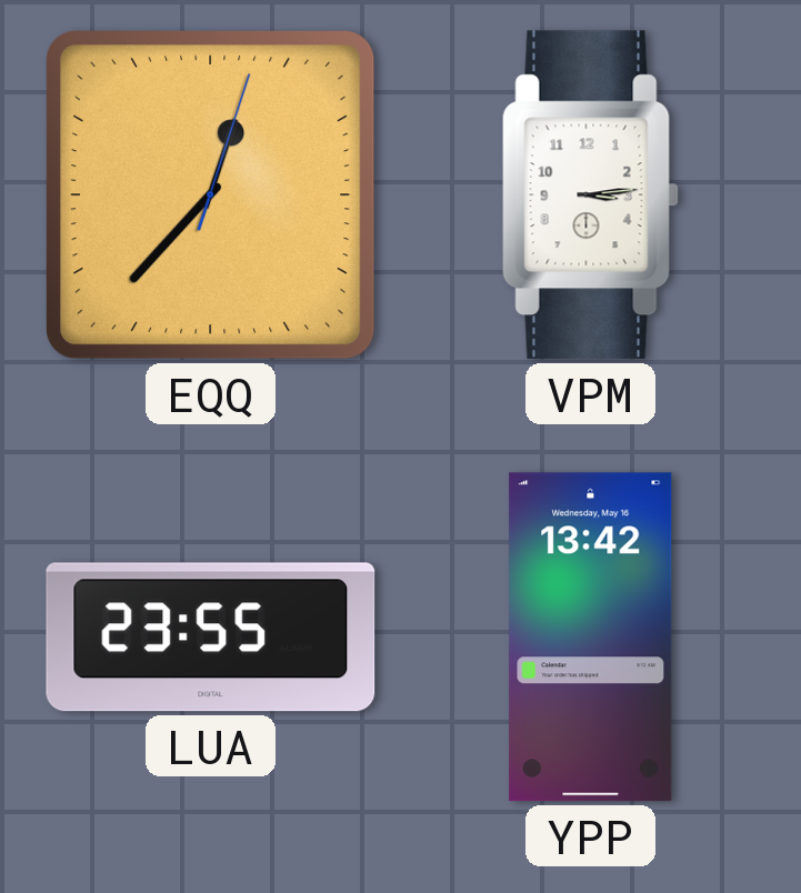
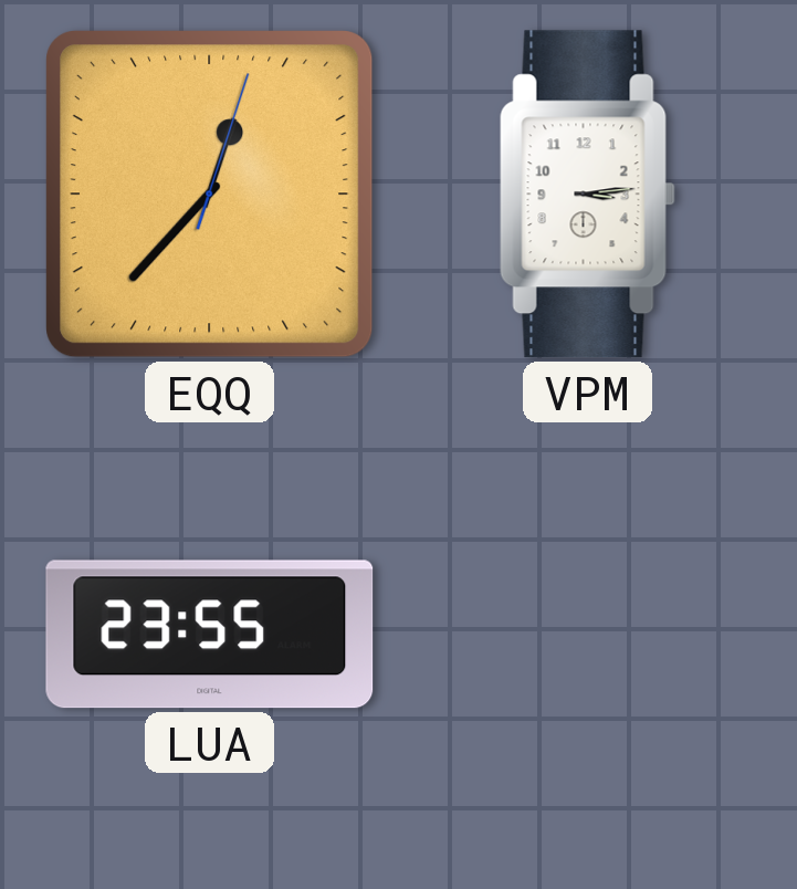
YPP: 13:42 -> none (591, 638)
